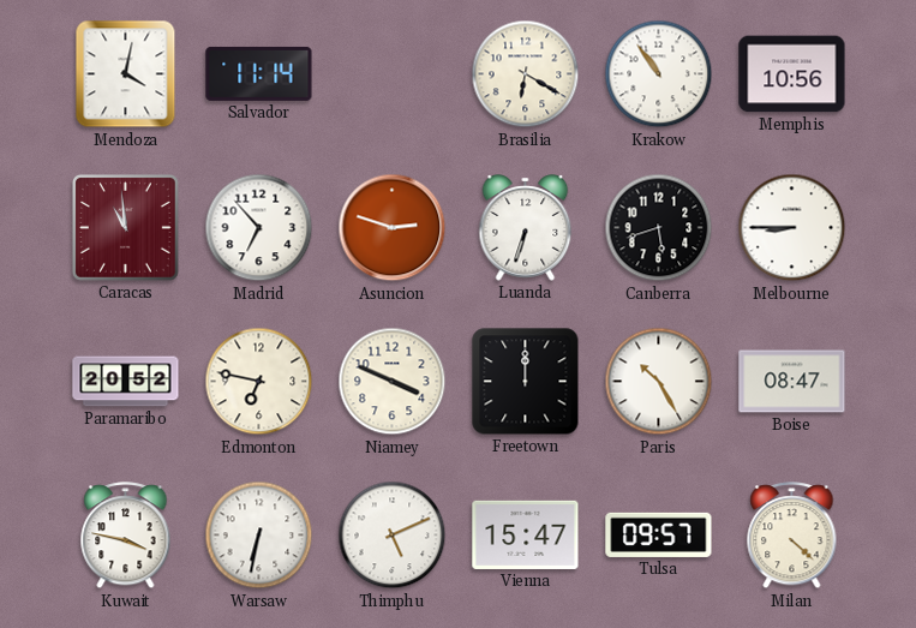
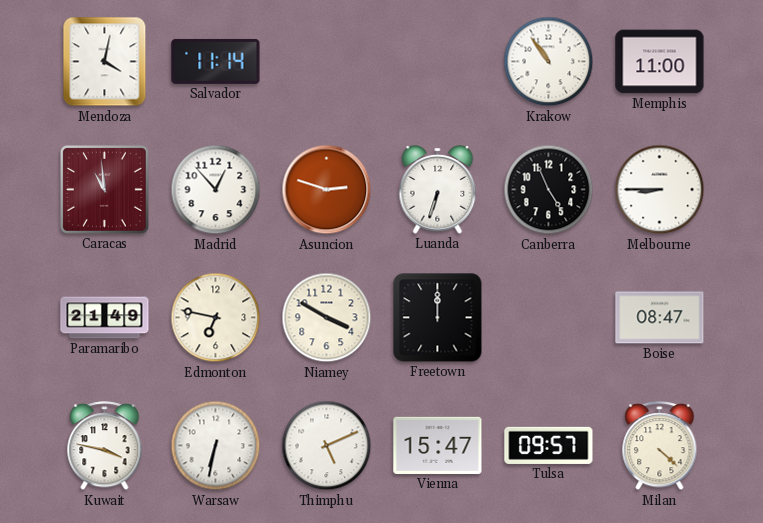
Brasilia: 6:20 -> none (526, 74)
Memphis: 10:56 -> 11:00 (660, 62)
Madrid: 6:53 -> 12:53 (216, 190)
Canberra: 5:42 -> 4:56 (549, 190)
Paramaribo: 20:52 -> 21:49 (105, 318)
Niamey: 3:49 -> 3:50 (327, 318)
Paris: 10:25 -> none (659, 382)
